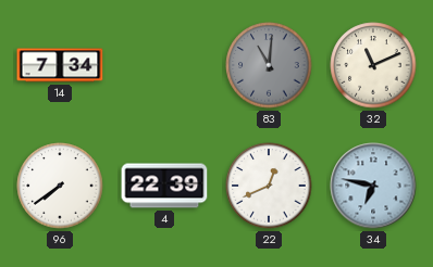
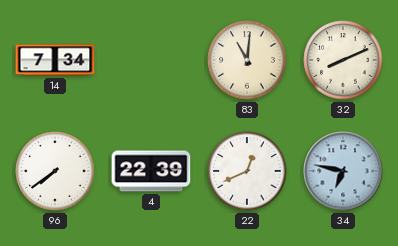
83 dial: grey -> cream (247, 60)
32: 11:11 -> 8:11 (343, 60)
